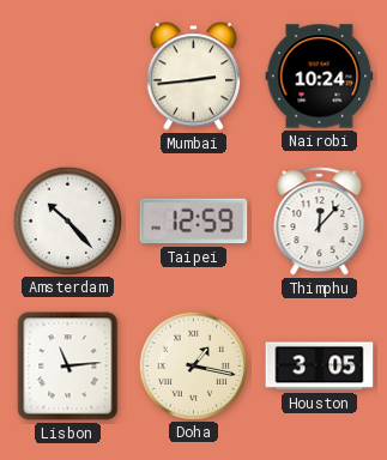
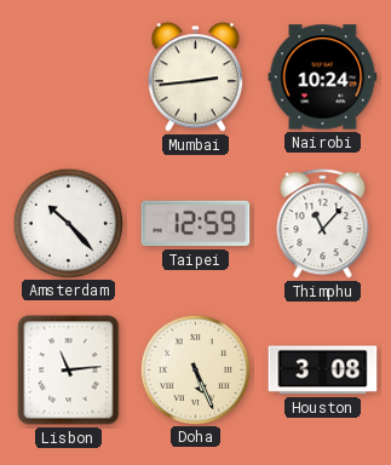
Thimphu: 12:07 -> 11:07 (323, 224)
Doha: 1:17 -> 5:26 (195, 369)
Houston: 3:05 -> 3:08 (323, 371)
